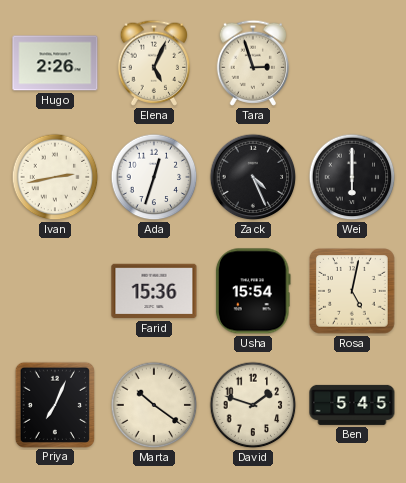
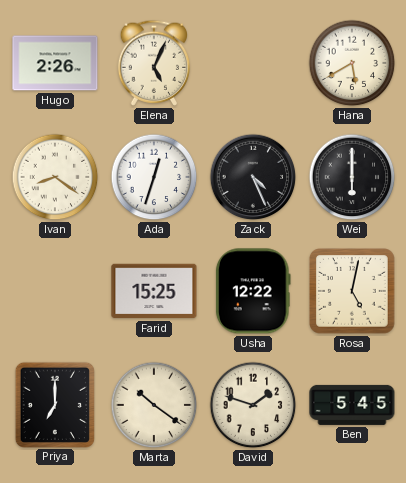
Tara: 2:57 -> none (253, 63)
Hana: none -> 5:40 (352, 63)
Ivan: 2:43 -> 8:21 (55, 177)
Farid: 15:36 -> 15:25 (154, 291)
Usha: 15:54 -> 12:22 (253, 291)
Priya: 7:04 -> 7:00 (55, 404)
